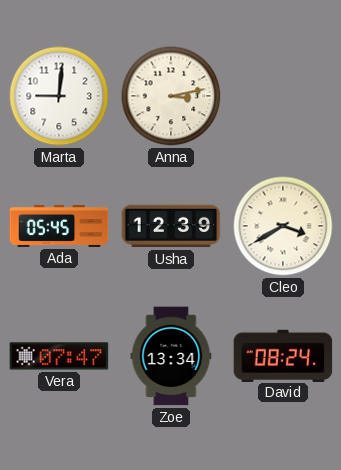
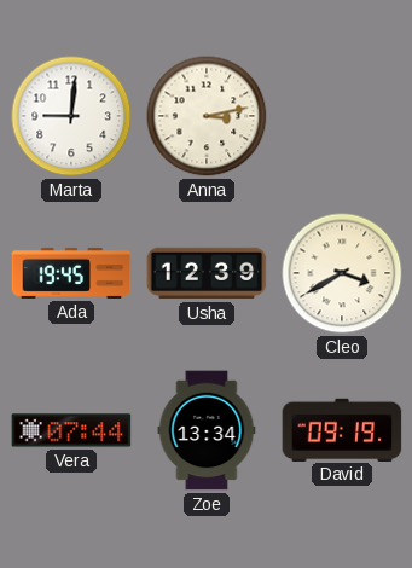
Ada: 05:45 -> 19:45 (71, 273)
Vera: 07:47 -> 07:44 (71, 430)
David: 08:24 -> 09:19 (342, 429)
